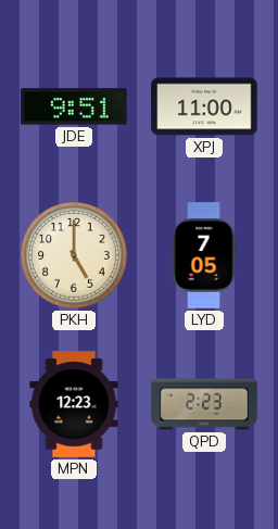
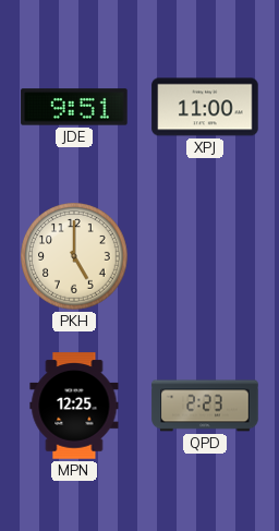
LYD: 7:05 -> none (204, 255)
MPN: 12:23 -> 12:25 (74, 406)
